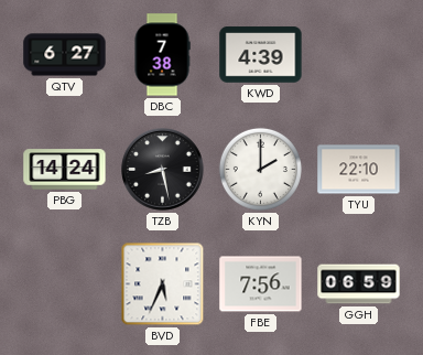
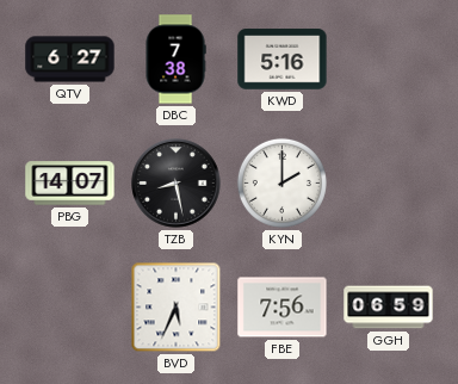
KWD: 4:39 -> 5:16 (283, 60)
PBG: 14:24 -> 14:07 (70, 184)
TYU: 22:10 -> none (359, 170)
